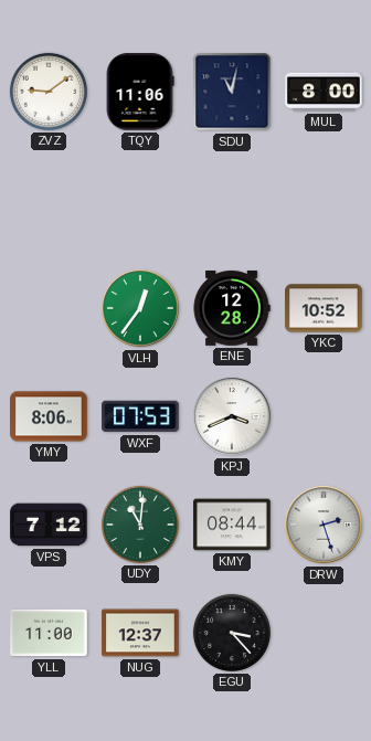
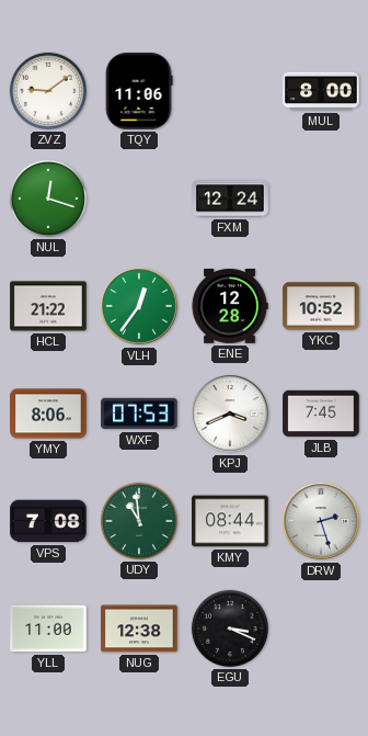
SDU: 11:02 -> none (232, 92)
NUL: none -> 12:18 (48, 199)
FXM: none -> 12:24 (230, 199)
HCL: none -> 21:22 (48, 306)
JLB: none -> 7:45 (321, 414)
VPS: 7:12 -> 7:08 (48, 521)
UDY: 11:01 -> 10:59 (139, 521)
NUG: 12:37 -> 12:38 (139, 629)
EGU: 3:23 -> 3:19 (230, 629)
